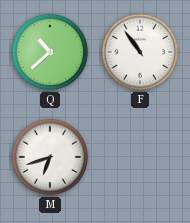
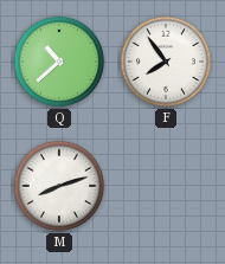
F: 10:54 -> 7:54 (166, 62)
M: 6:42 -> 8:12 (59, 186)
